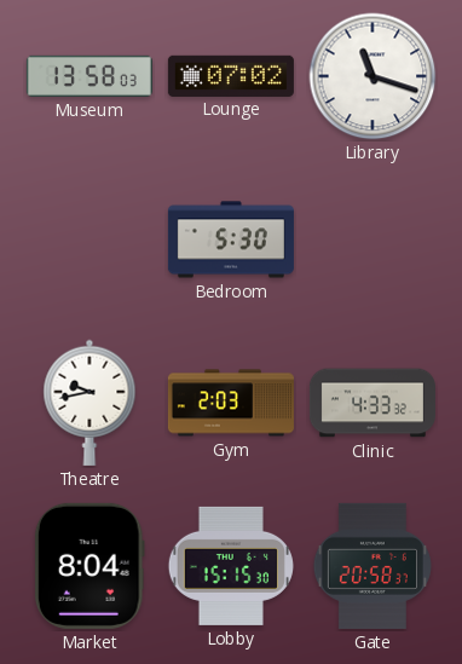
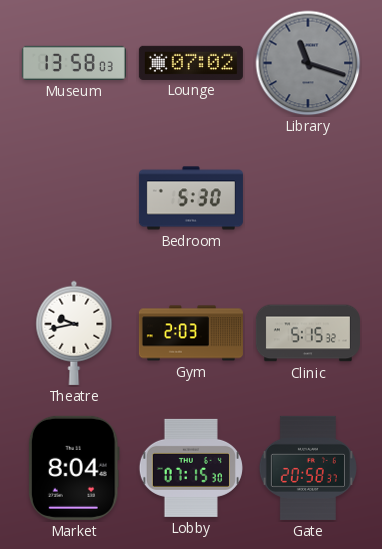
Library dial: white -> grey (308, 63)
Clinic: 4:33 -> 5:15 (308, 333)
Lobby: 15:15 -> 07:15 (191, 468)
